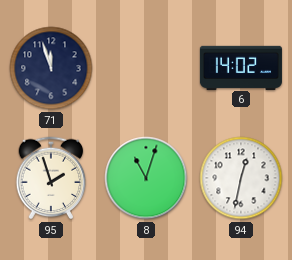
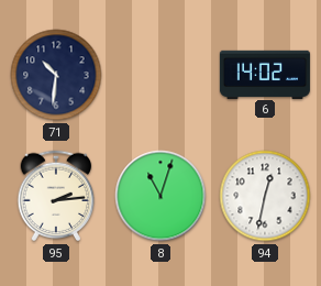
71: 11:57 -> 10:31 (56, 75)
95: 1:57 -> 2:14 (56, 196)
